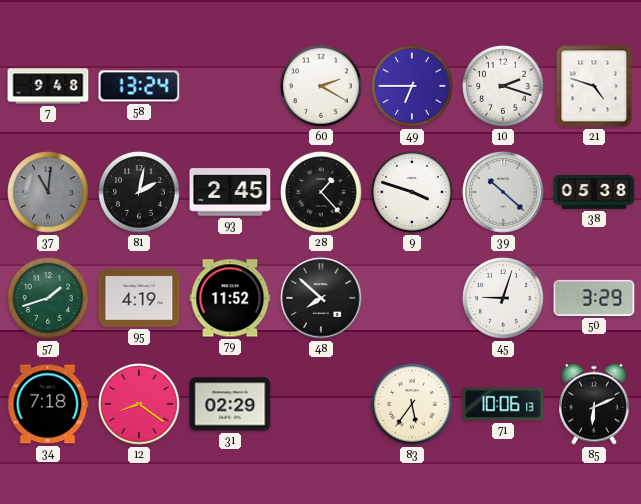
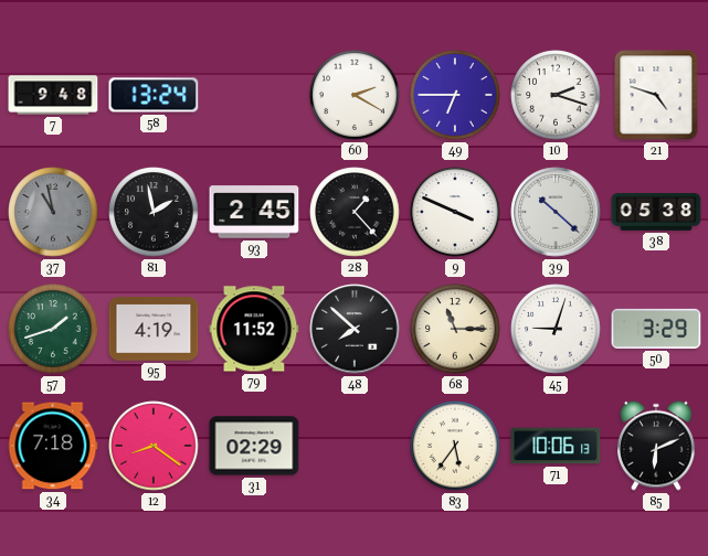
37: 11:01 -> 10:58 (53, 212)
81: 2:02 -> 1:58 (154, 212)
9: 3:48 -> 3:49 (455, 212)
68: none -> 11:15 (455, 329)
